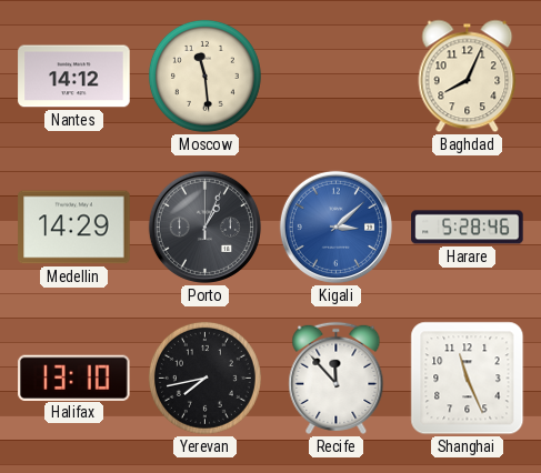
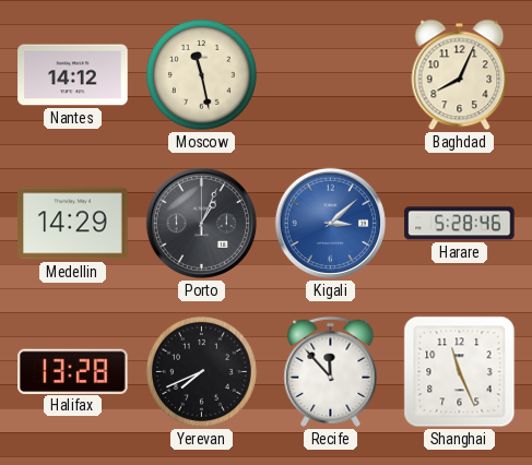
Moscow: 11:29 -> 11:28 (201, 74)
Halifax: 13:10 -> 13:28 (73, 371)
Yerevan: 7:43 -> 7:41 (201, 371)
